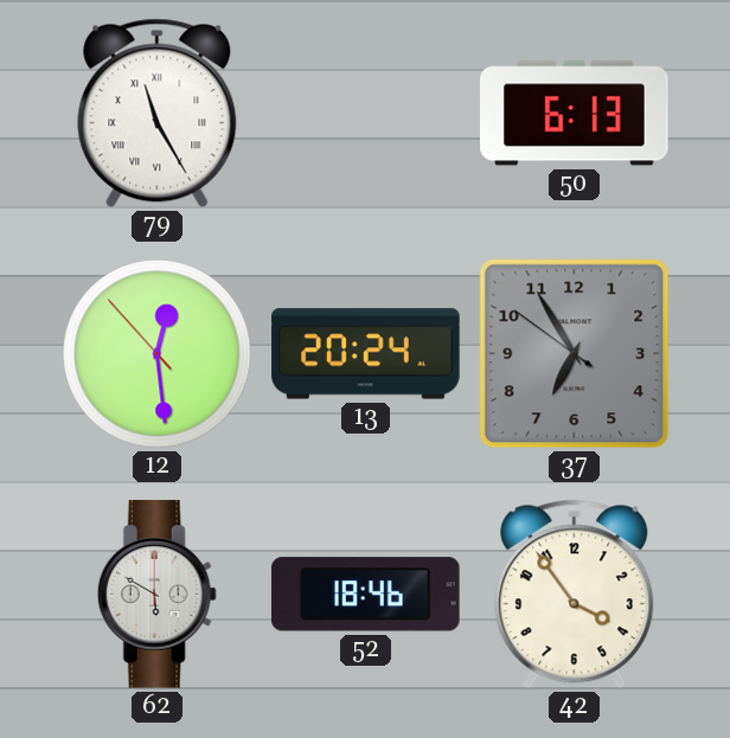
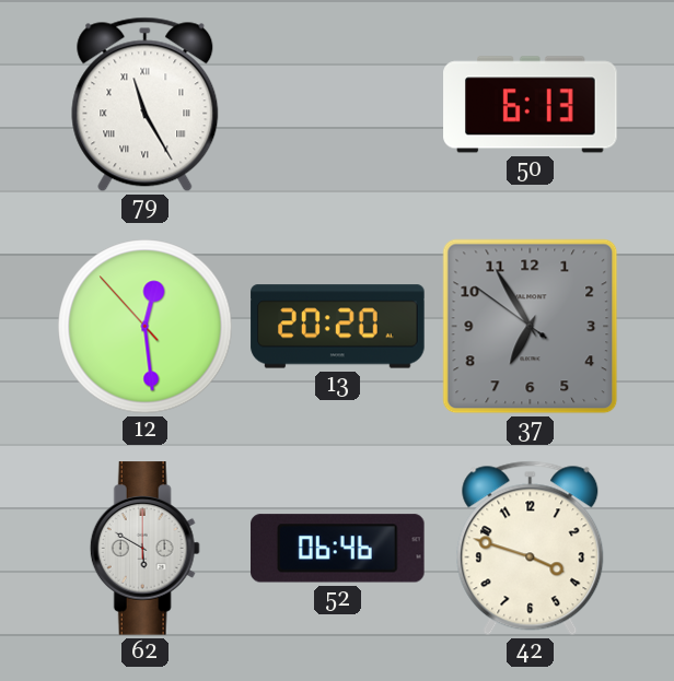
13: 20:24 -> 20:20 (338, 327)
52: 18:46 -> 06:46 (338, 549)
42: 3:54 -> 3:48 (531, 549)
